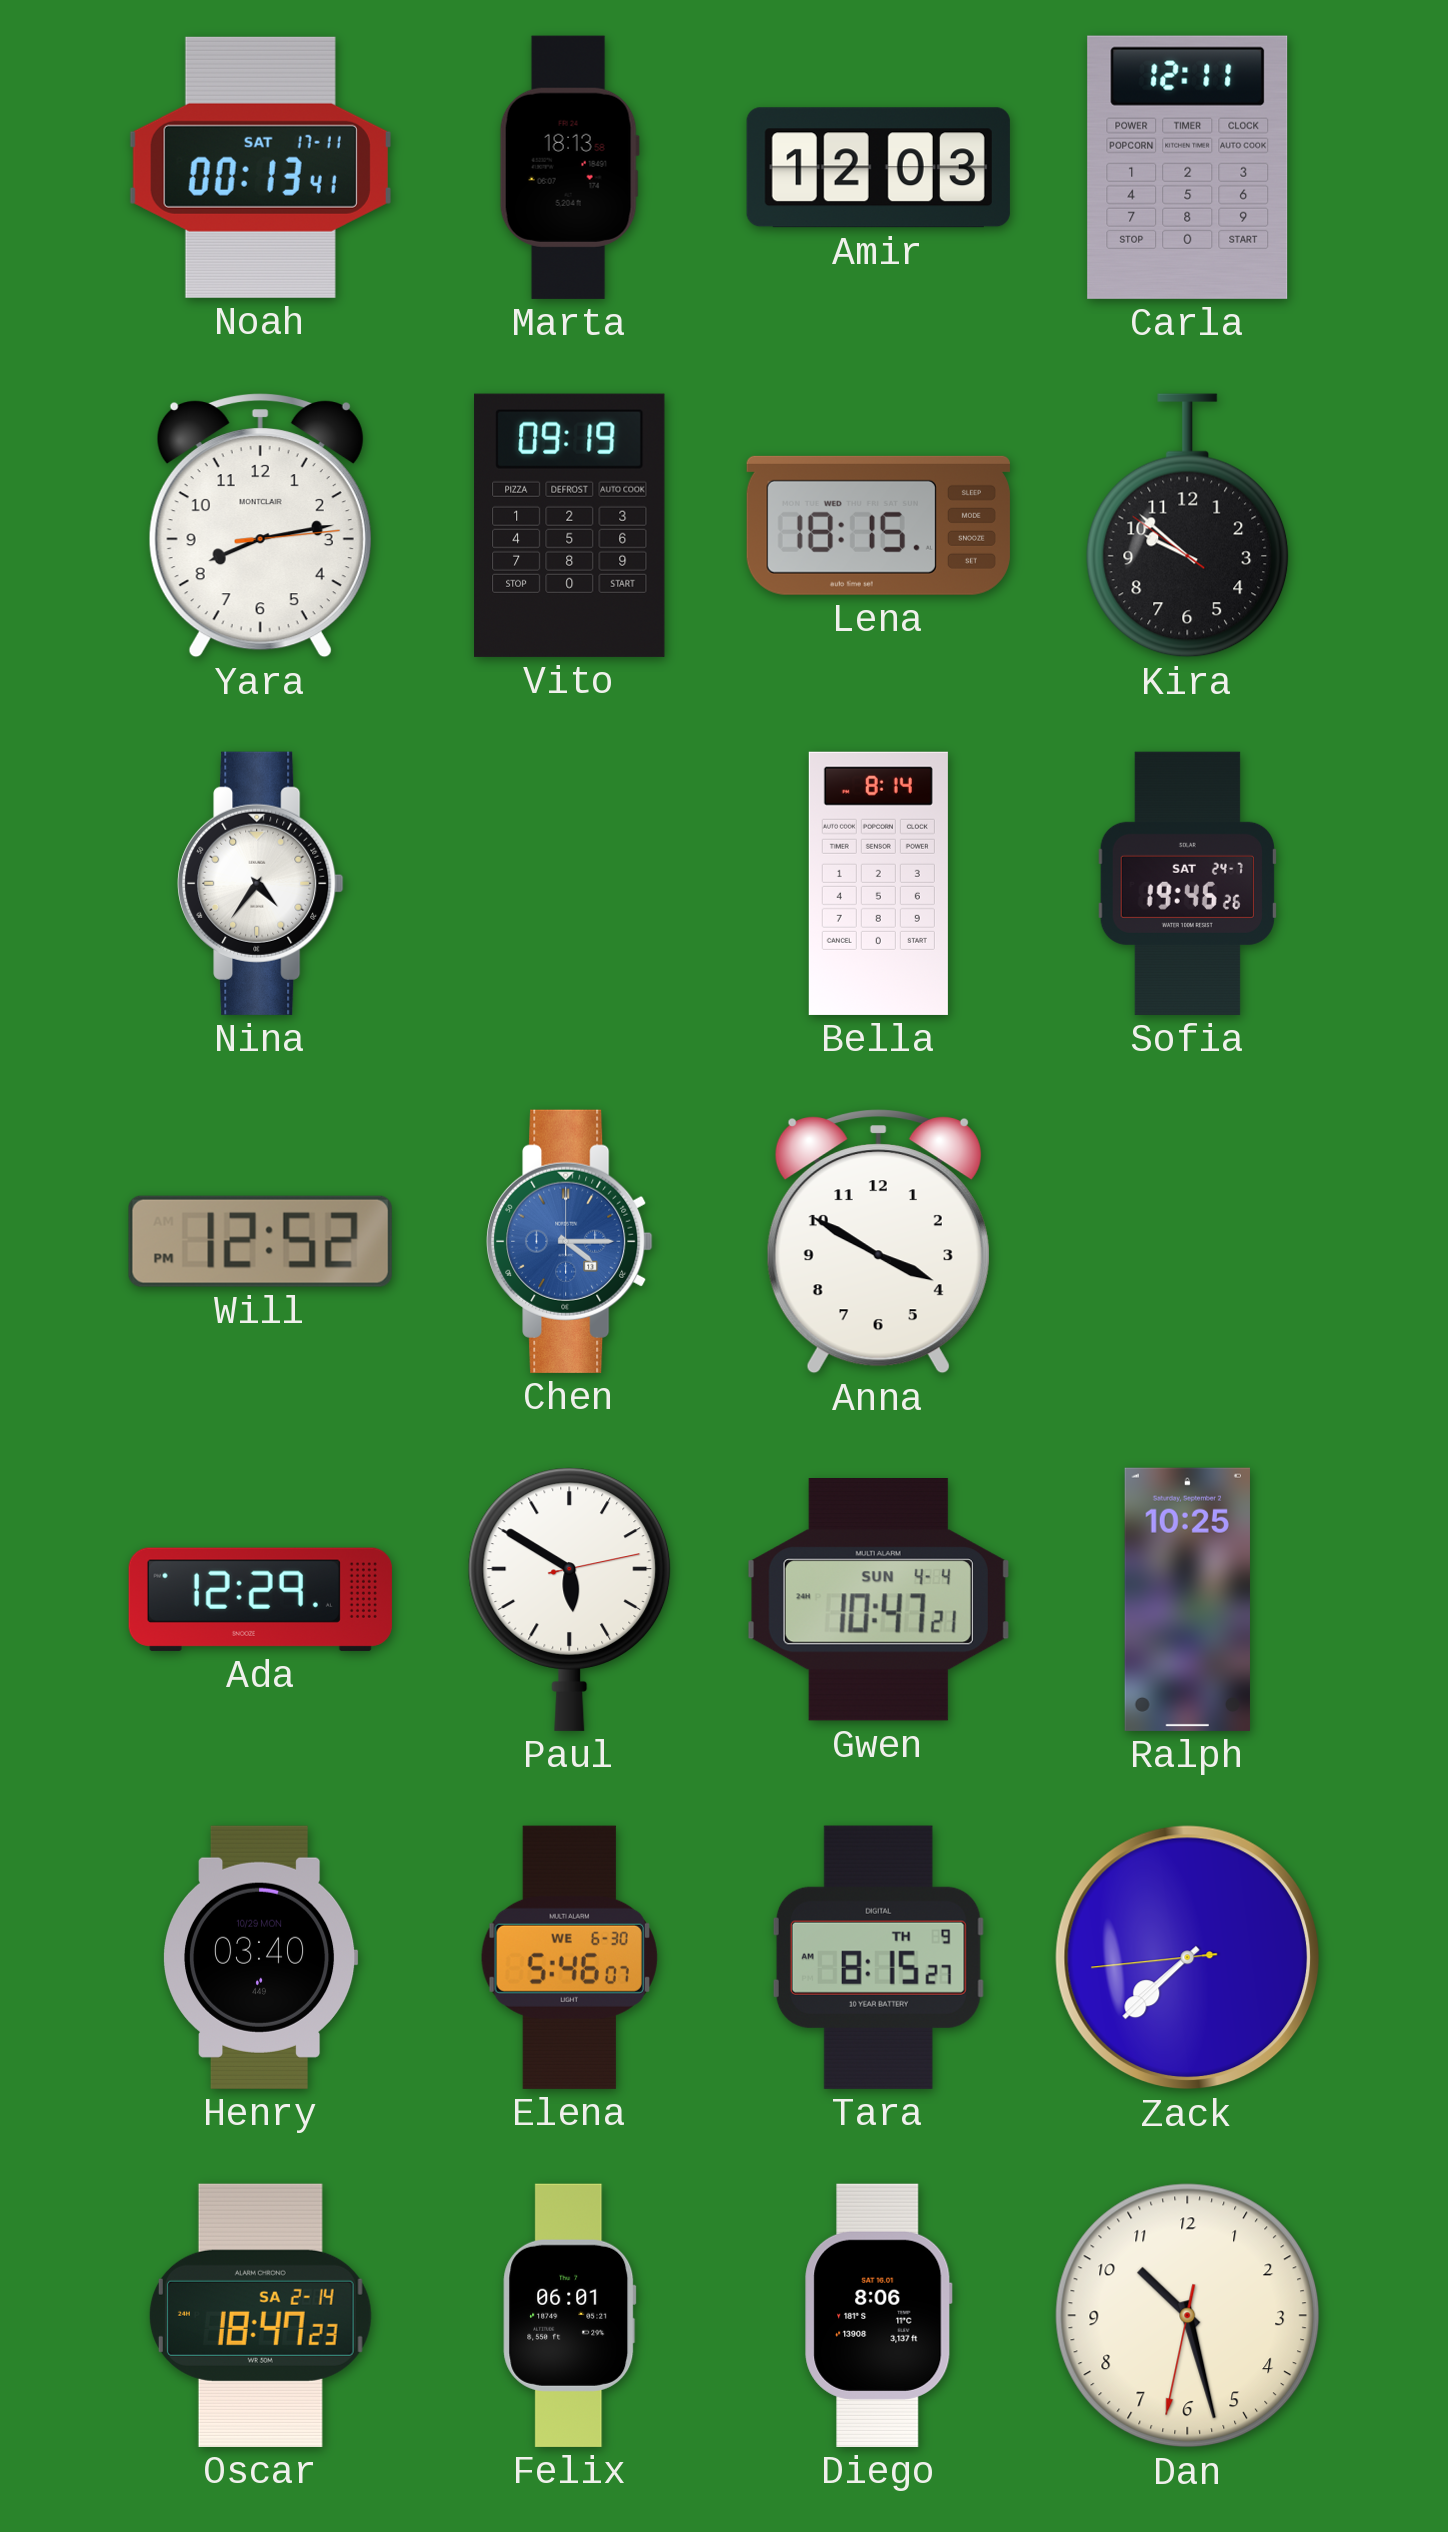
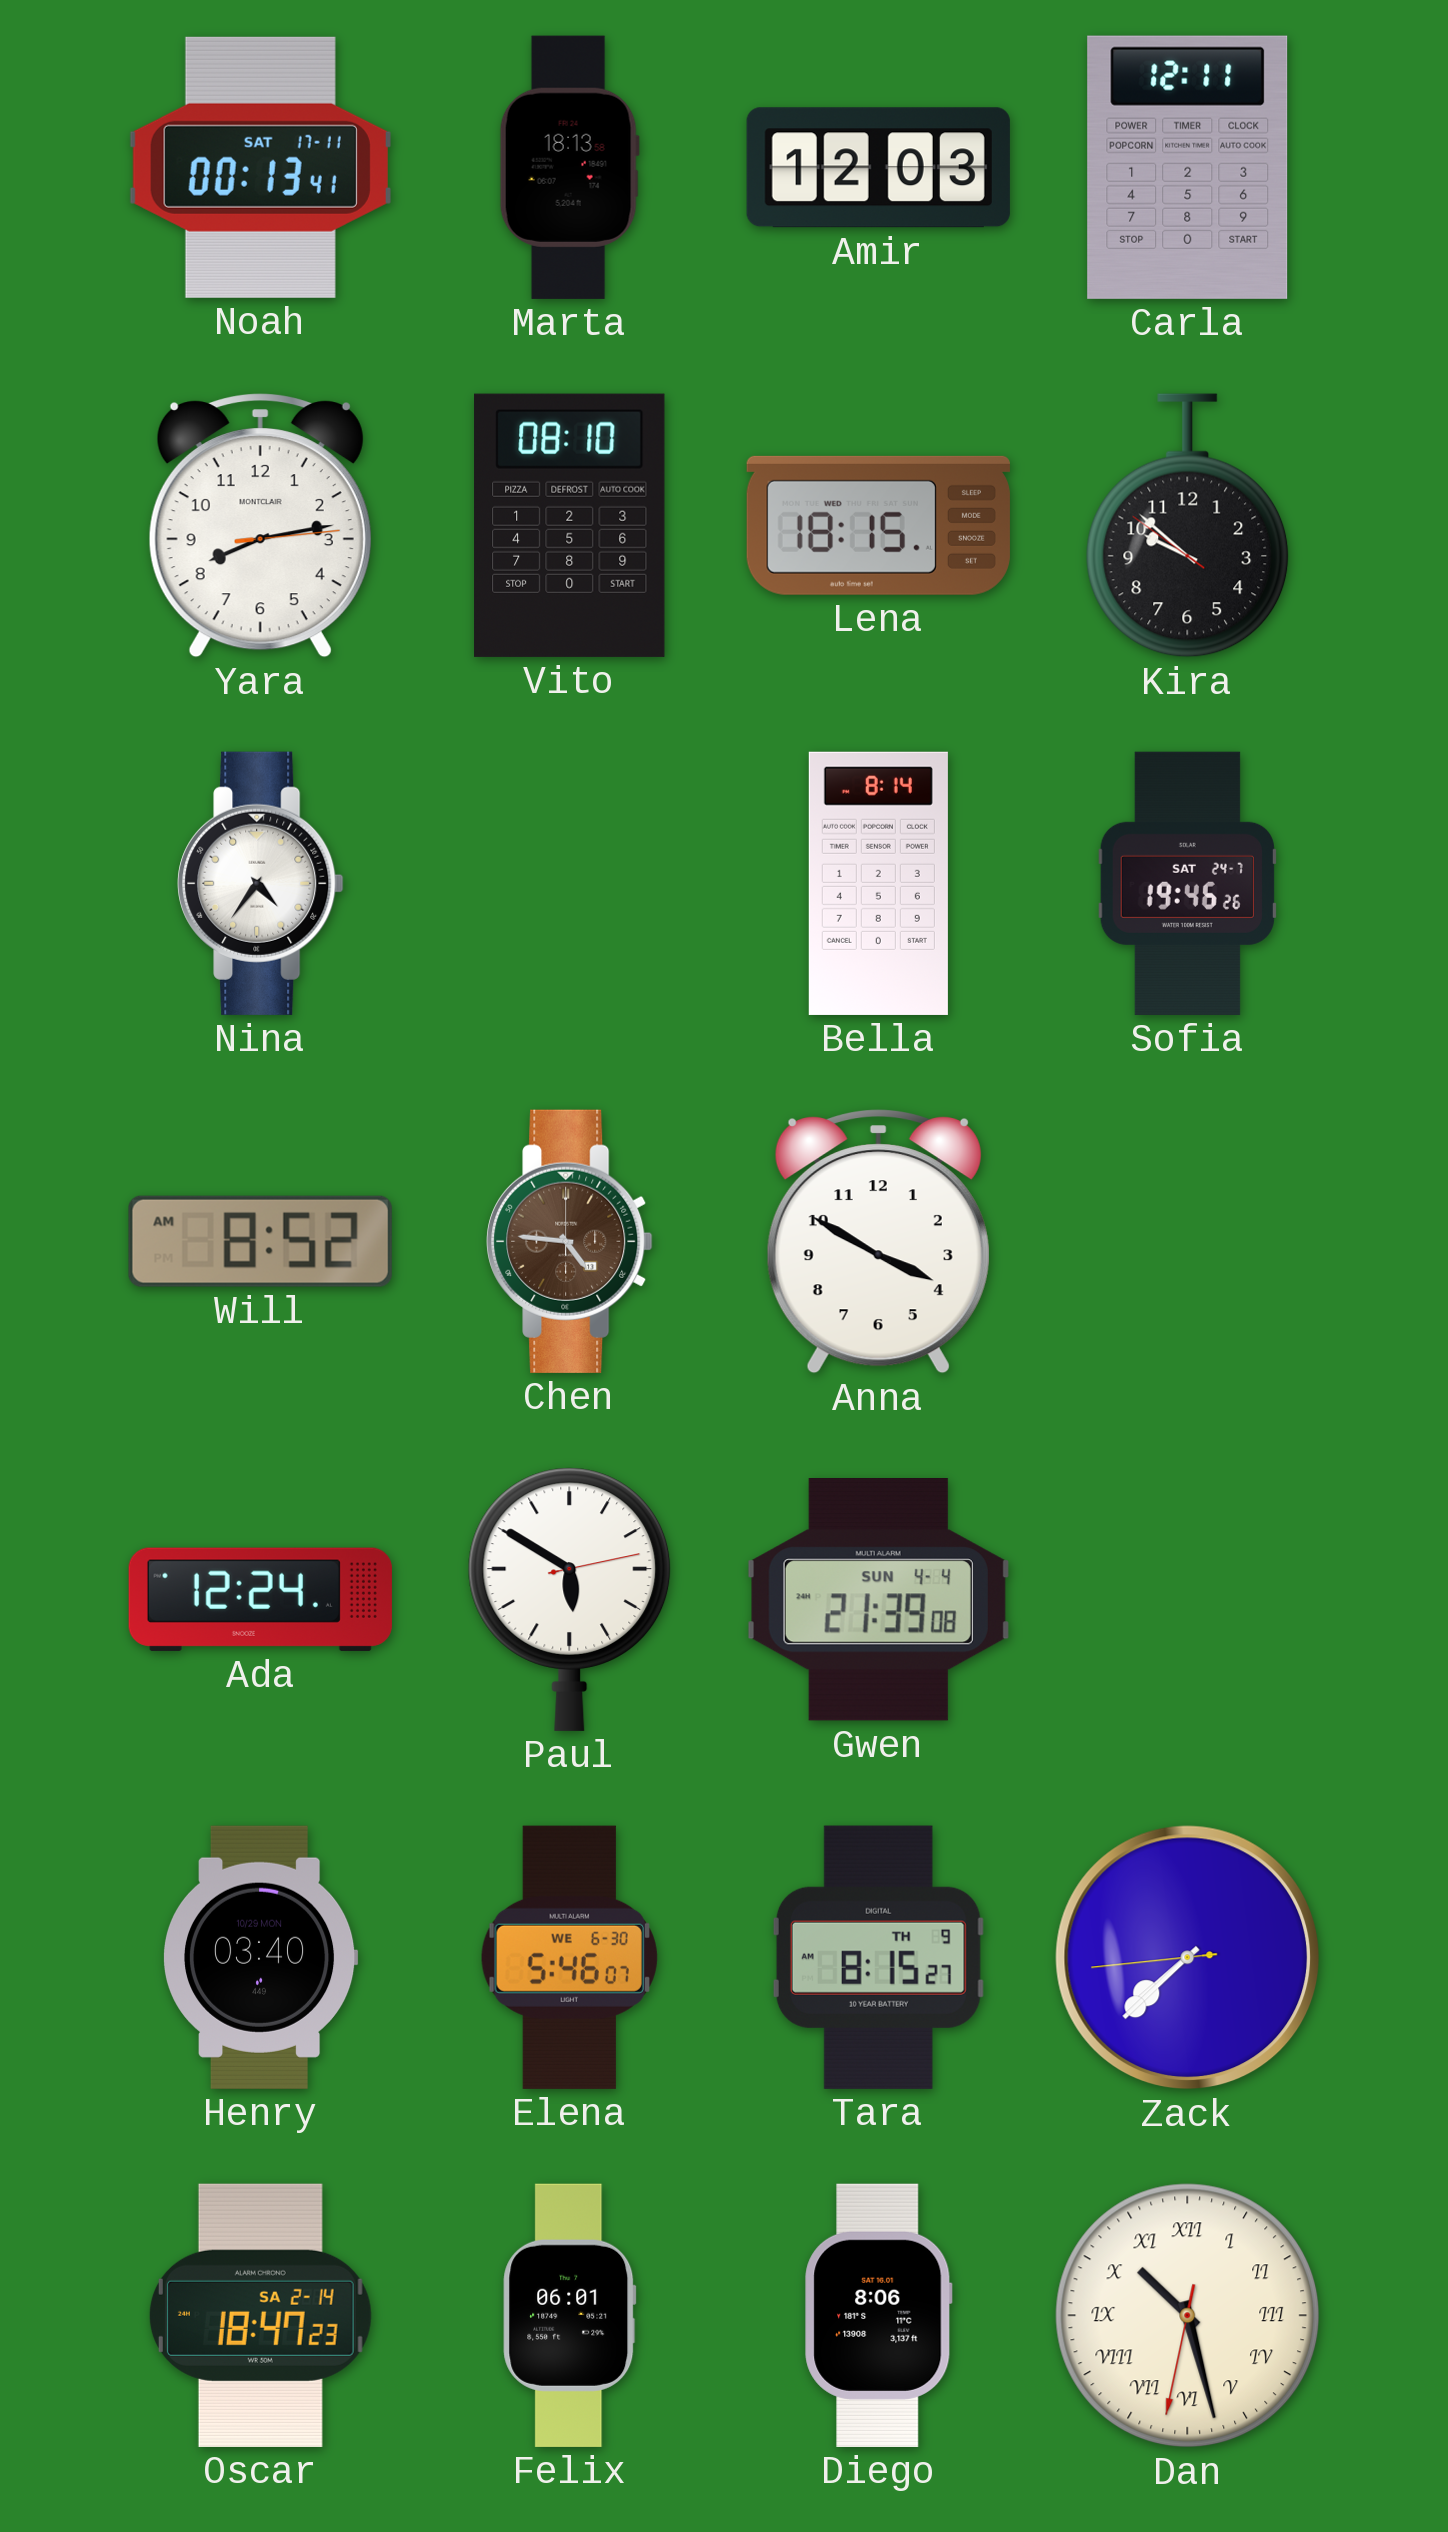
Vito: 09:19 -> 08:10 (570, 525)
Will: 12:52 -> 8:52 (260, 1241)
Chen: 4:15 -> 4:46 (570, 1241)
Chen dial: blue -> brown (570, 1241)
Ada: 12:29 -> 12:24 (260, 1599)
Gwen: 10:47 -> 21:39 (878, 1600)
Ralph: 10:25 -> none (1187, 1599)
Dan numerals: Arabic -> Roman (1188, 2316)
